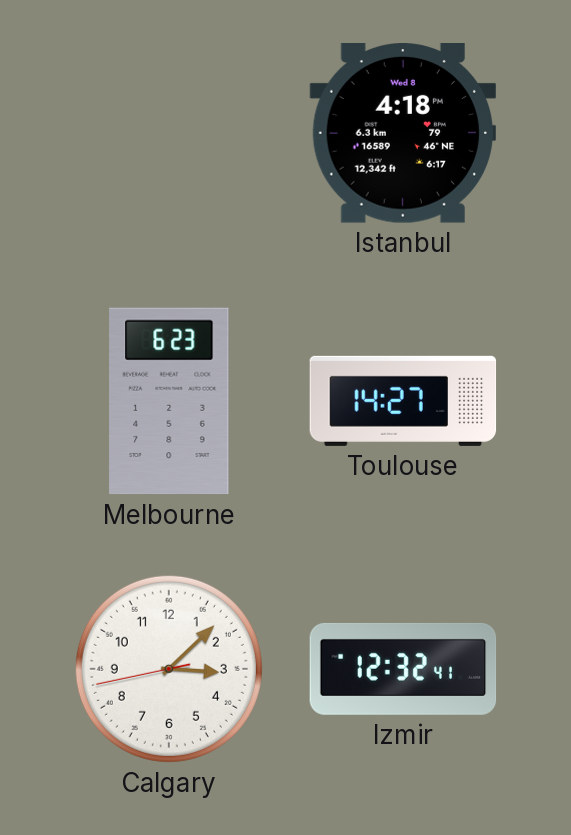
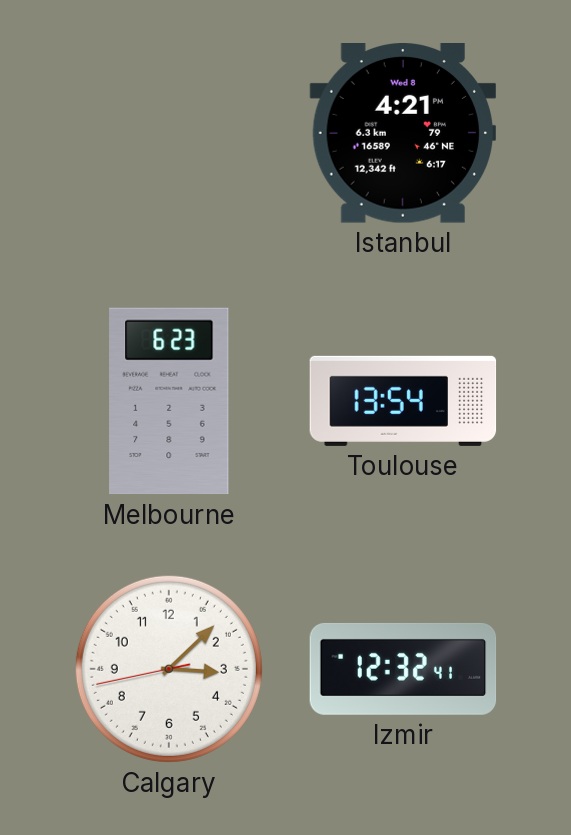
Istanbul: 4:18 -> 4:21 (402, 134)
Toulouse: 14:27 -> 13:54 (403, 401)
